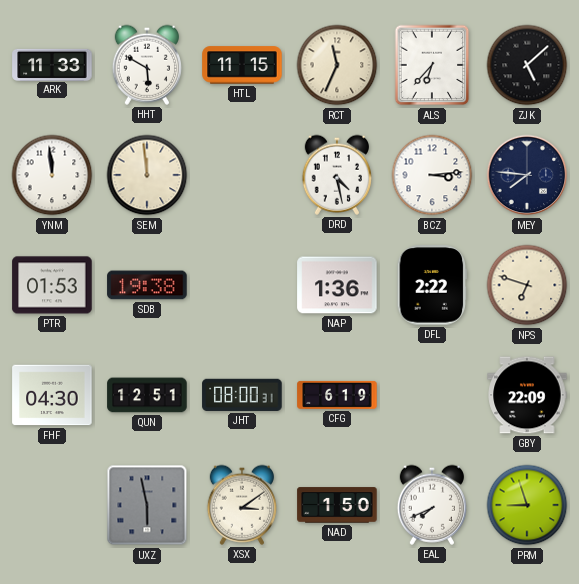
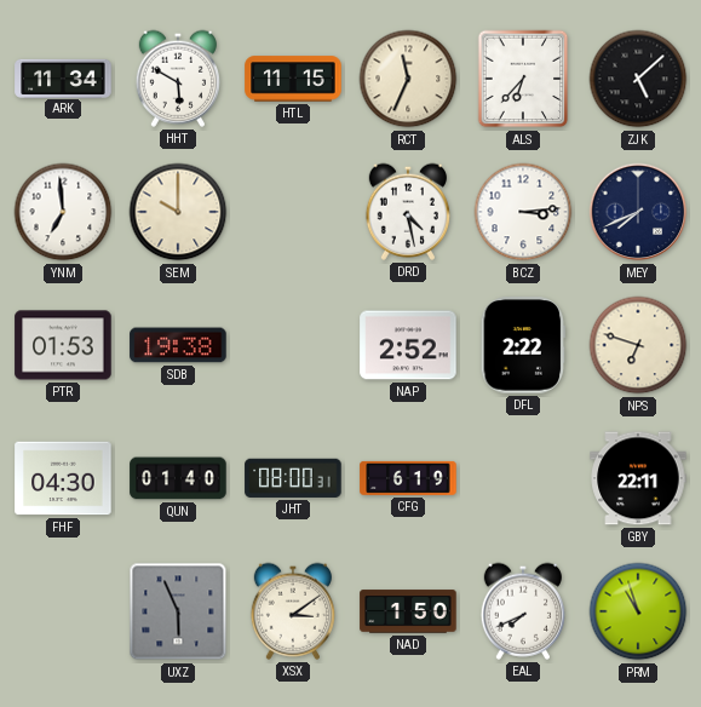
ARK: 11:33 -> 11:34 (63, 77)
YNM: 11:59 -> 6:59 (63, 212)
SEM: 11:59 -> 10:00 (178, 212)
MEY: 7:46 -> 7:41 (638, 212)
NAP: 1:36 -> 2:52 (408, 345)
QUN: 12:51 -> 01:40 (178, 478)
GBY: 22:09 -> 22:11 (638, 478)
UXZ: 5:58 -> 5:56 (178, 611)
PRM: 8:57 -> 10:57 (638, 611)
